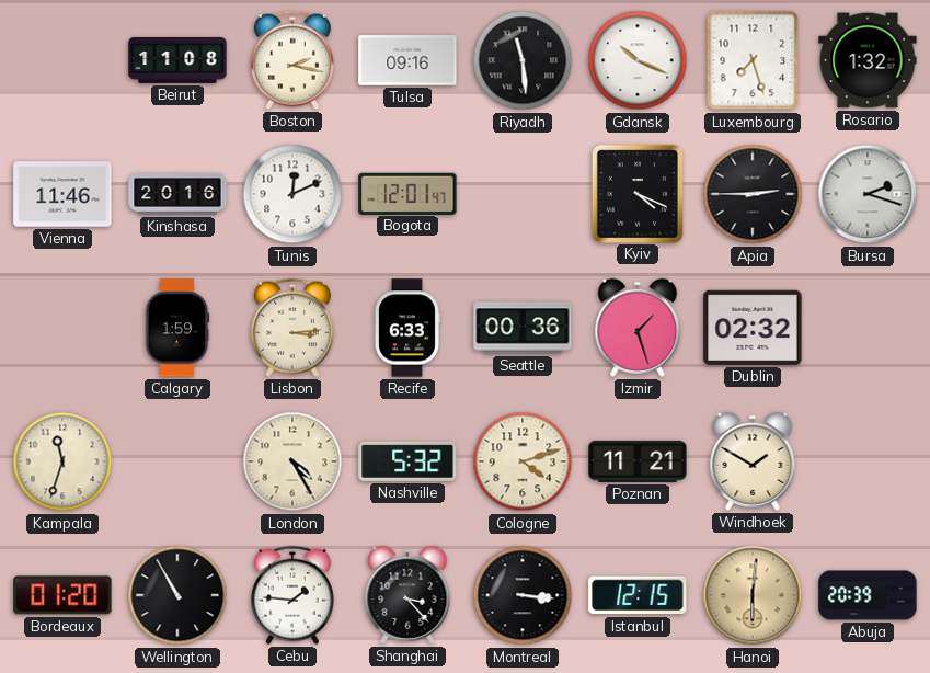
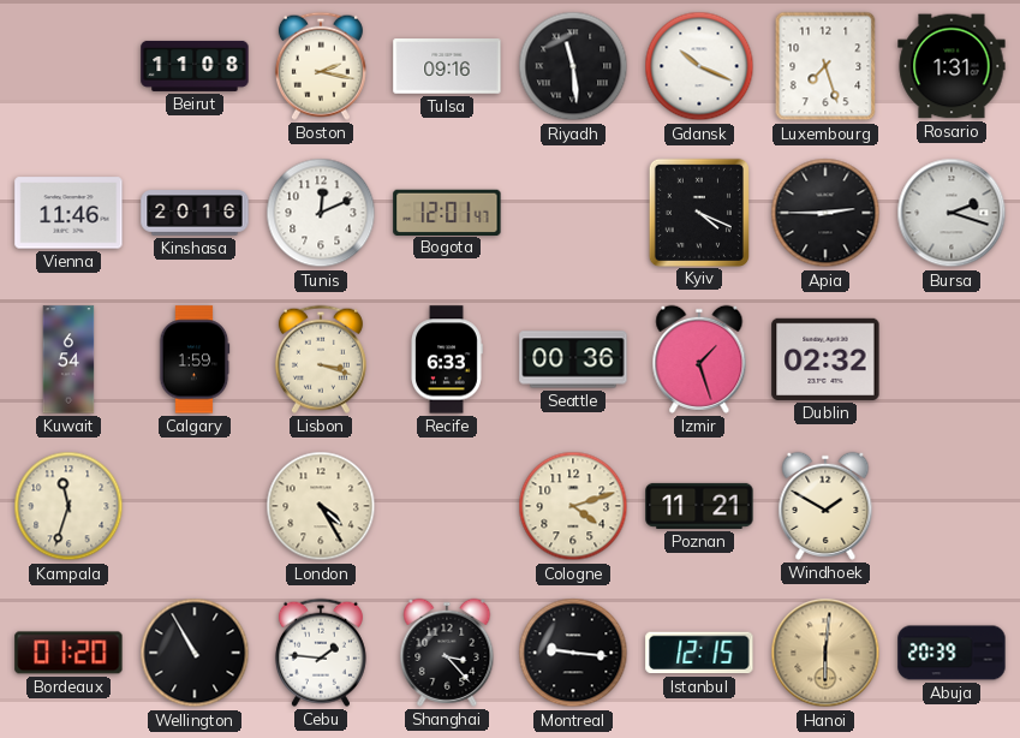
Rosario: 1:32 -> 1:31 (952, 66)
Kuwait: none -> 6:54 (68, 359)
Lisbon: 3:14 -> 3:18 (321, 359)
Nashville: 5:32 -> none (407, 461)
Montreal: 3:16 -> 9:16 (573, 653)
